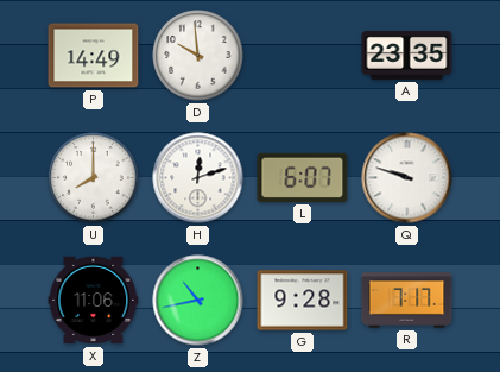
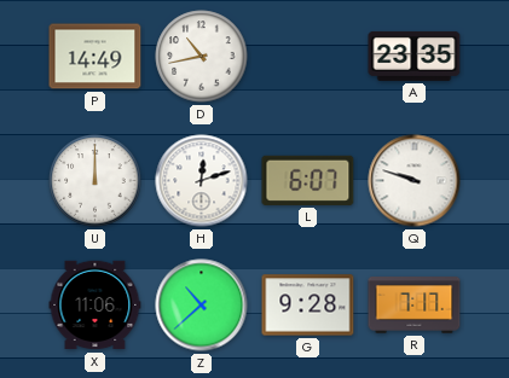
D: 9:59 -> 10:43 (202, 57)
U: 8:00 -> 12:00 (96, 181)
Z: 10:43 -> 10:38 (202, 306)
